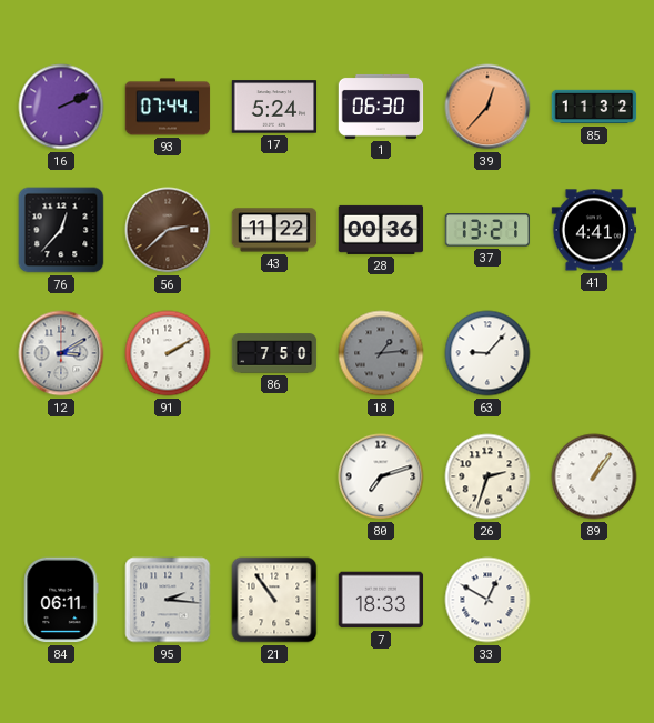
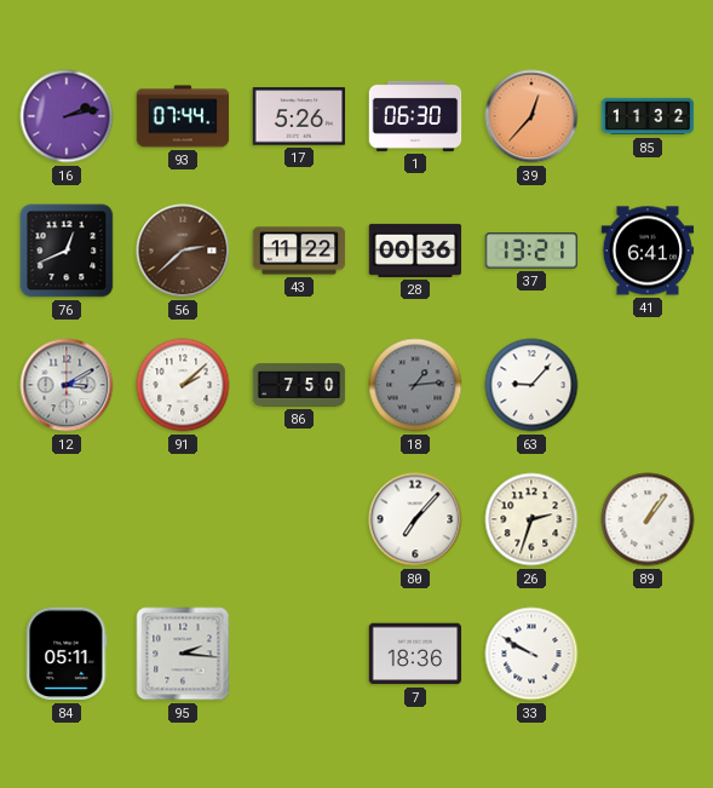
16: 2:11 -> 2:13 (67, 116)
17: 5:24 -> 5:26 (299, 116)
76: 12:37 -> 12:41 (67, 251)
41: 4:41 -> 6:41 (648, 251)
91: 2:10 -> 2:08 (183, 385)
80: 7:12 -> 7:07 (415, 519)
84: 06:11 -> 05:11 (67, 654)
21: 10:54 -> none (274, 600)
7: 18:33 -> 18:36 (415, 654)
33: 12:50 -> 9:50 (531, 654)
